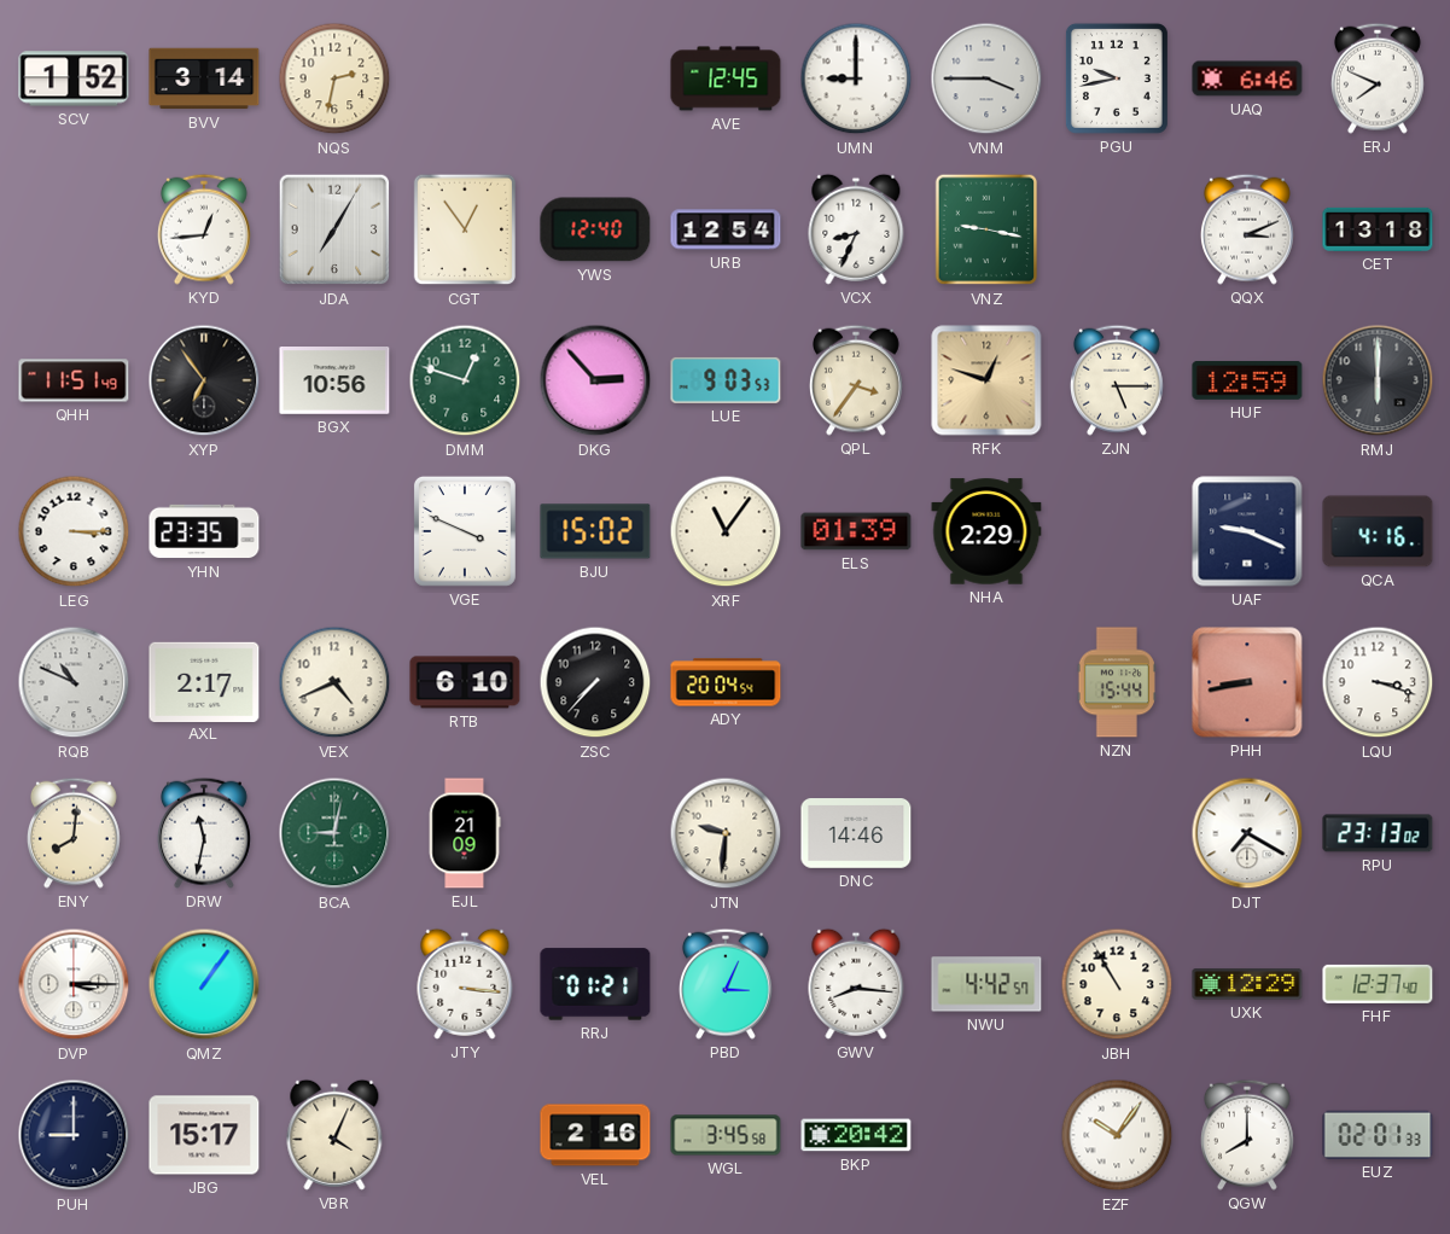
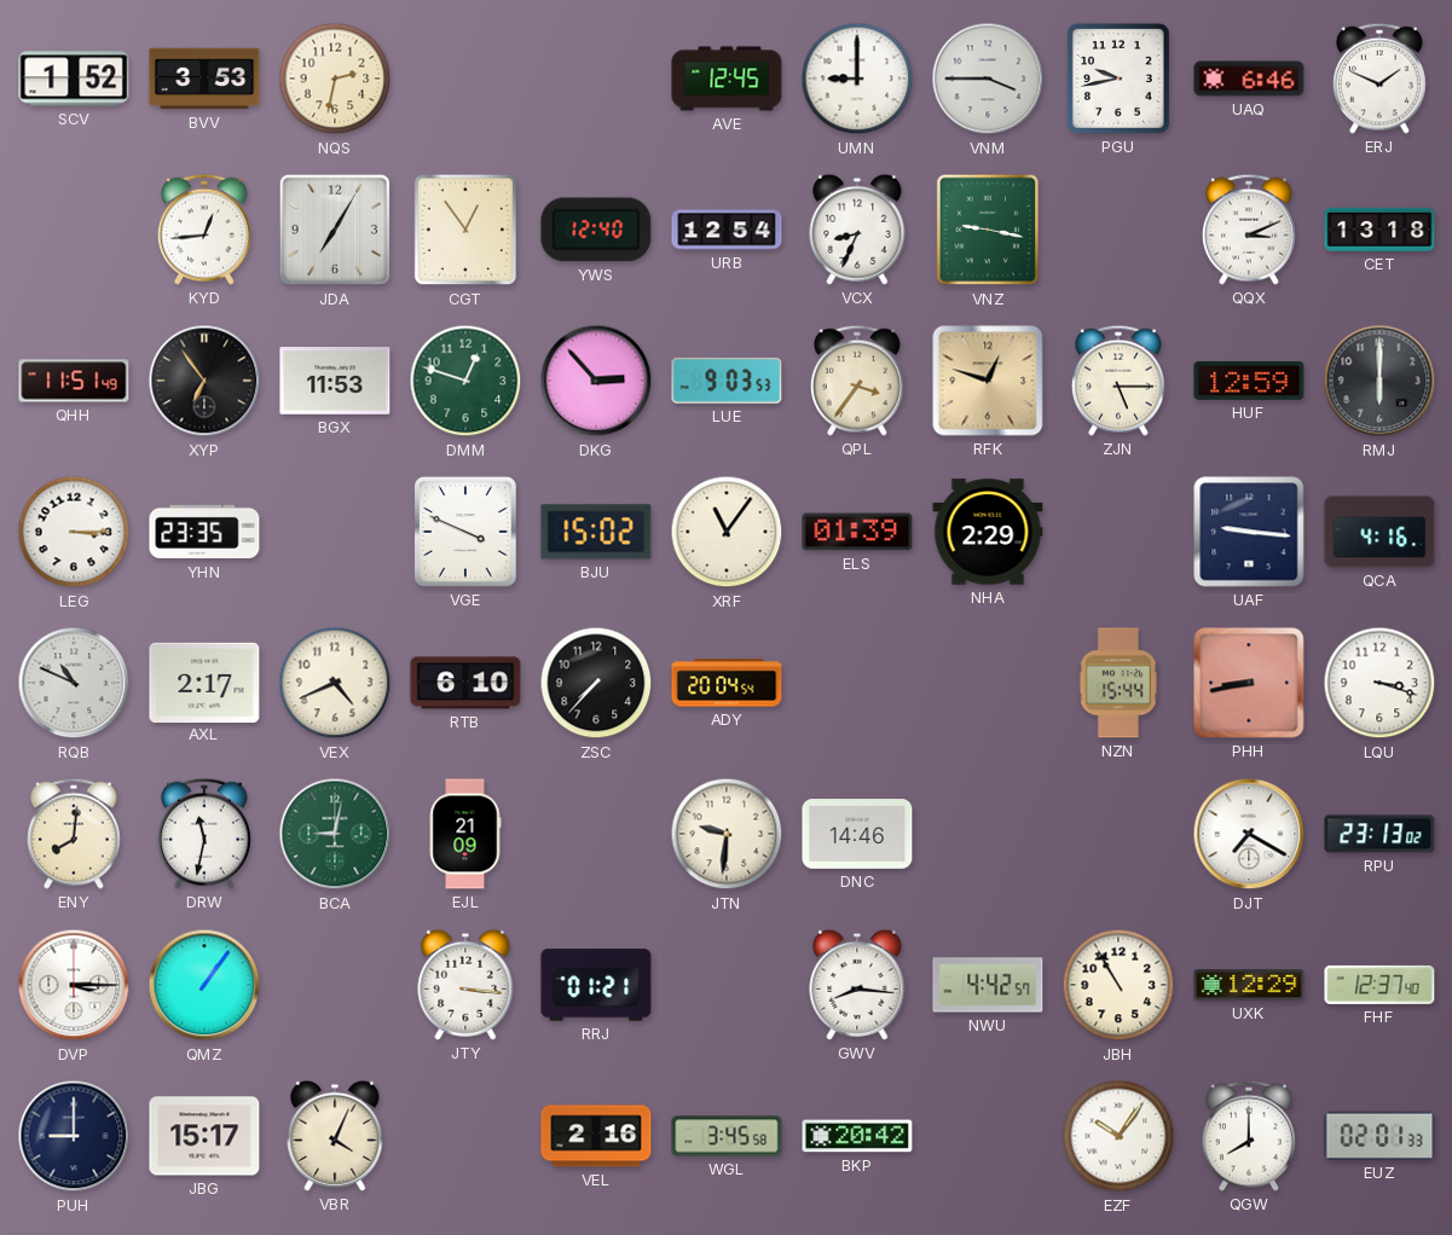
BVV: 3:14 -> 3:53 (204, 79)
ERJ: 7:49 -> 1:49 (1379, 79)
BGX: 10:56 -> 11:53 (335, 381)
UAF: 9:19 -> 9:16 (1249, 532)
PBD: 3:04 -> none (726, 984)
